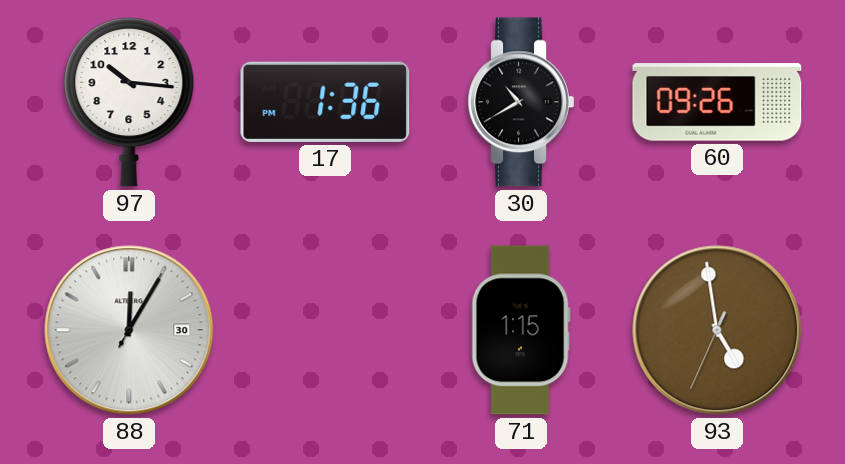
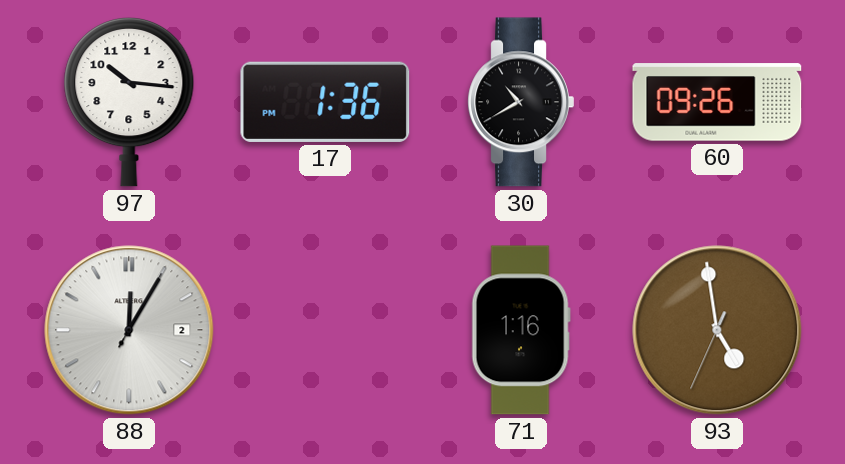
88 date: 30 -> 2 (129, 330)
71: 1:15 -> 1:16 (521, 330)
